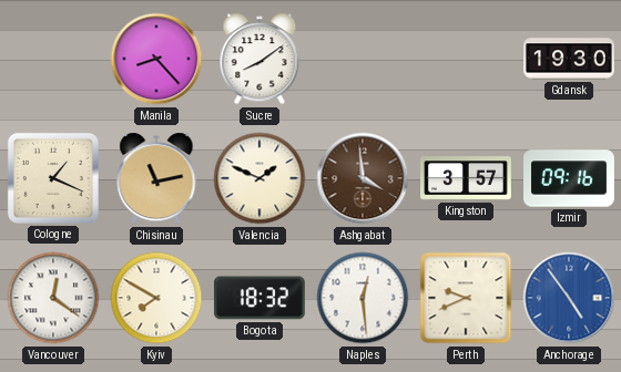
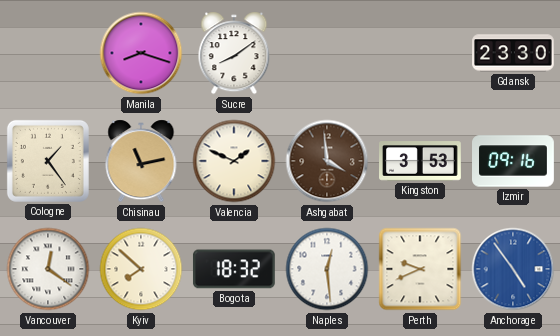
Manila: 8:23 -> 8:18 (141, 53)
Gdansk: 19:30 -> 23:30 (513, 53)
Cologne: 1:19 -> 1:24 (48, 161)
Kingston: 3:57 -> 3:53 (421, 161)
Kyiv: 7:50 -> 7:52 (141, 269)
